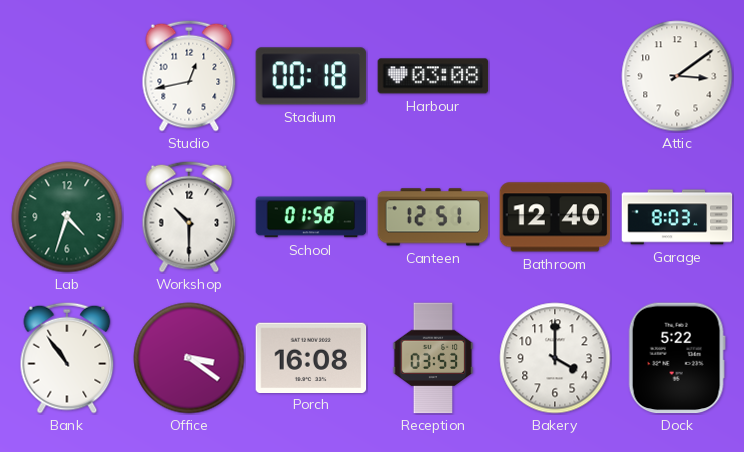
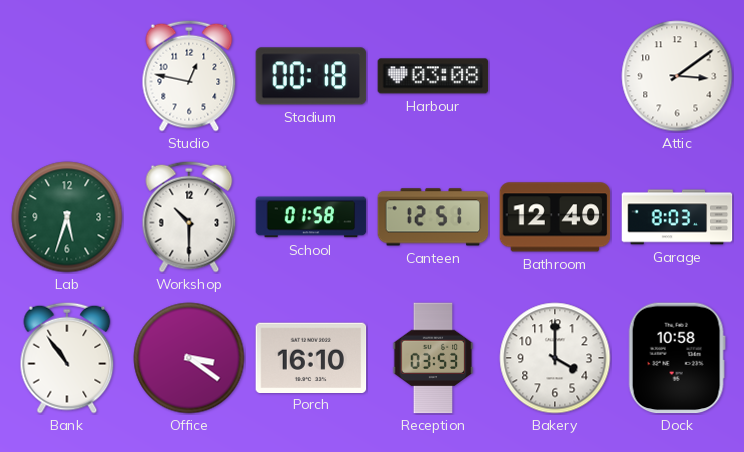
Studio: 12:43 -> 12:47 (189, 76)
Lab: 4:33 -> 5:33 (67, 217)
Porch: 16:08 -> 16:10 (311, 357)
Dock: 5:22 -> 10:58 (677, 358)
